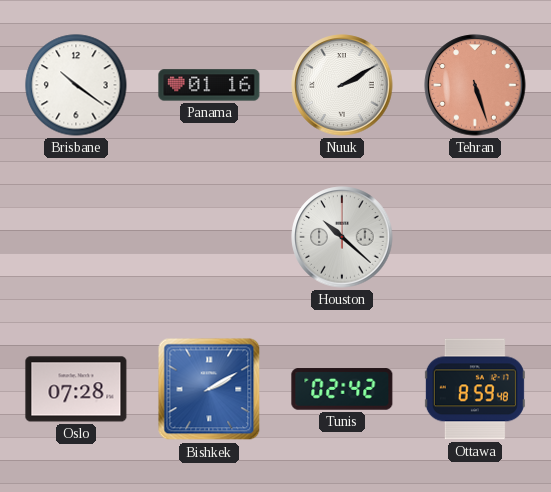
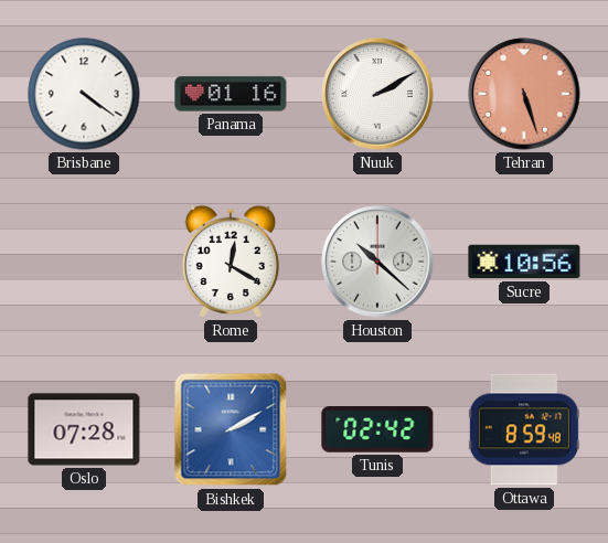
Brisbane: 10:21 -> 4:21 (84, 94)
Rome: none -> 12:20 (231, 262)
Sucre: none -> 10:56 (524, 262)
